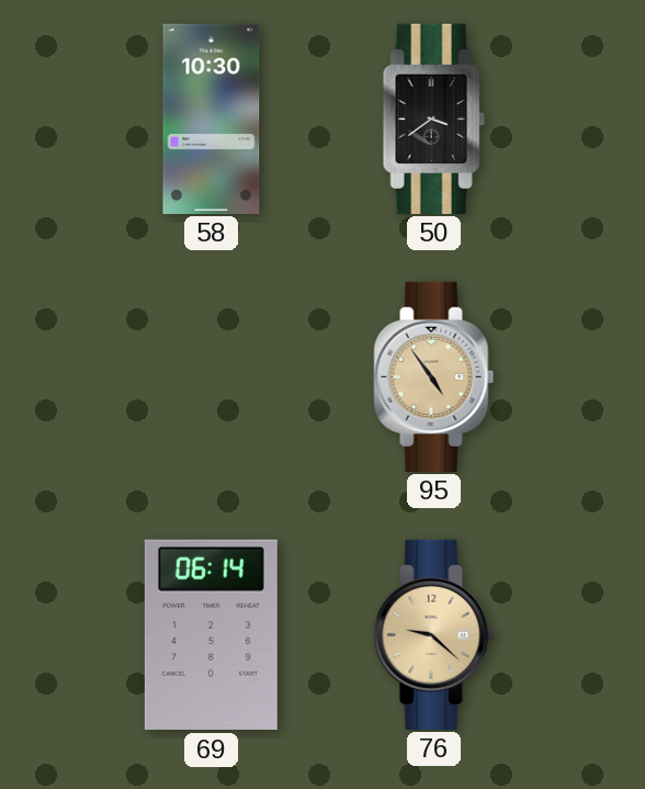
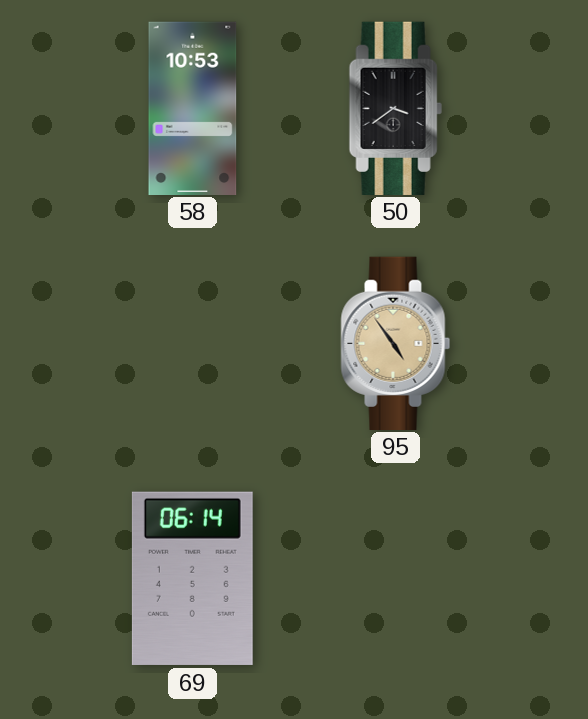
58: 10:30 -> 10:53 (193, 108)
76: 9:22 -> none (434, 634)
